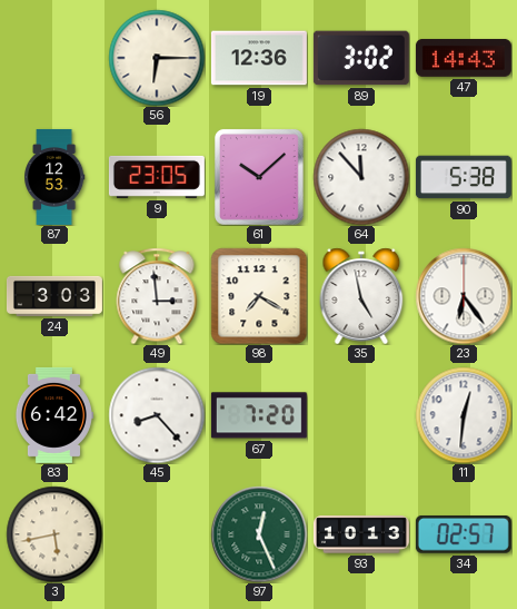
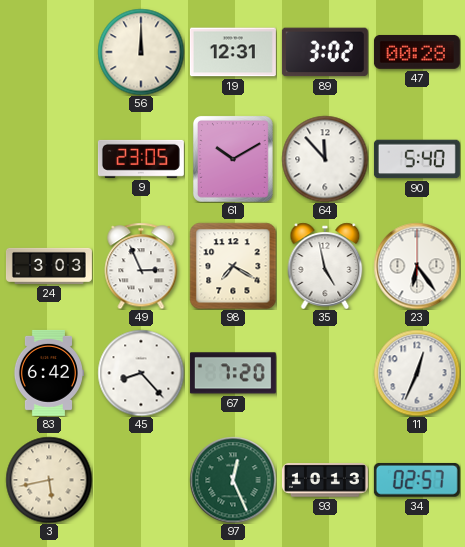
56: 6:15 -> 12:00 (141, 52)
19: 12:36 -> 12:31 (233, 52)
47: 14:43 -> 00:28 (417, 52)
87: 12:53 -> none (56, 177)
61: 10:08 -> 10:10 (233, 159)
90: 5:38 -> 5:40 (417, 159)
49: 2:59 -> 2:56 (141, 266)
11: 12:31 -> 12:34 (417, 373)
